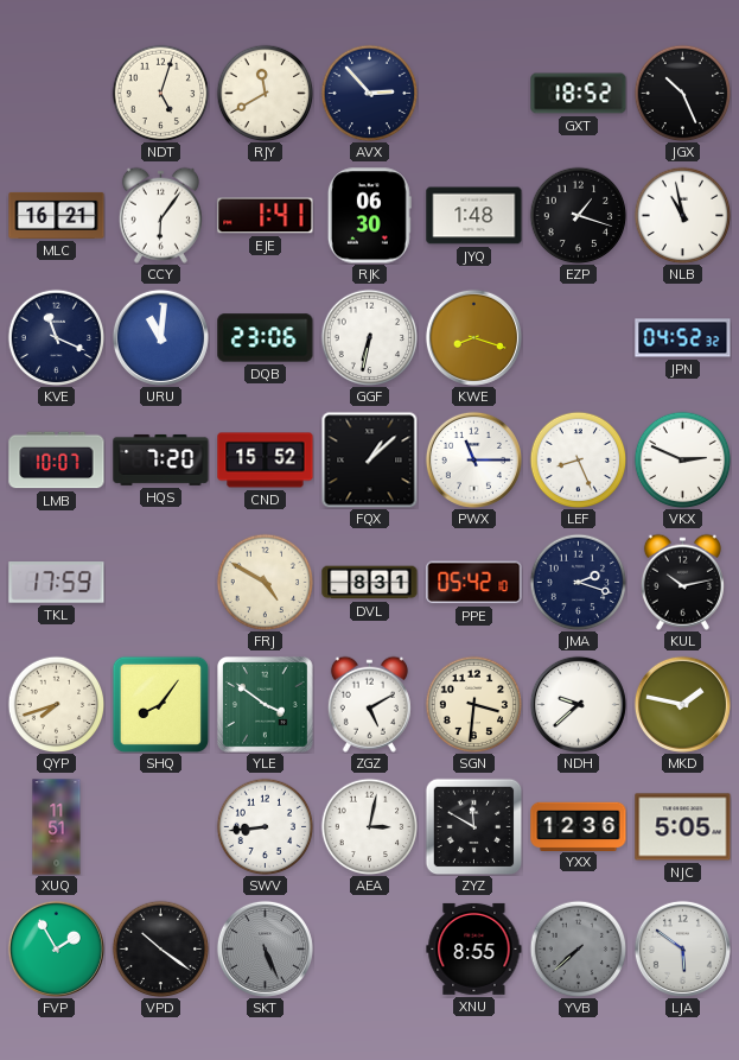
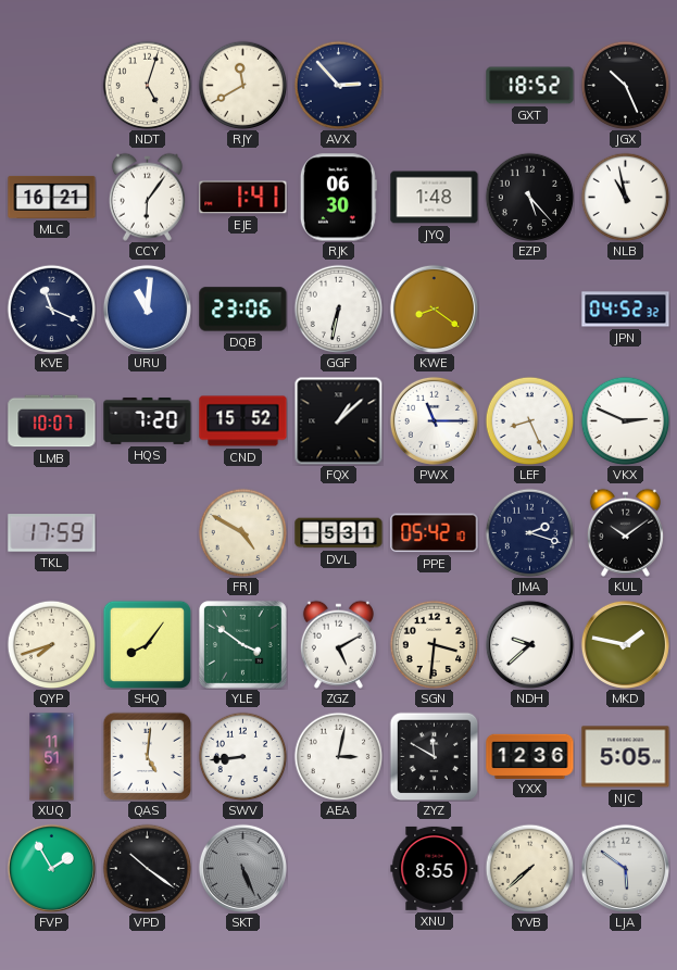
EZP: 1:18 -> 5:23 (529, 197)
KWE: 8:18 -> 8:21 (434, 308)
DVL: 8:31 -> 5:31 (339, 533)
KUL: 10:13 -> 10:09 (625, 532)
QAS: none -> 5:01 (147, 756)
YVB dial: grey -> cream (529, 868)
